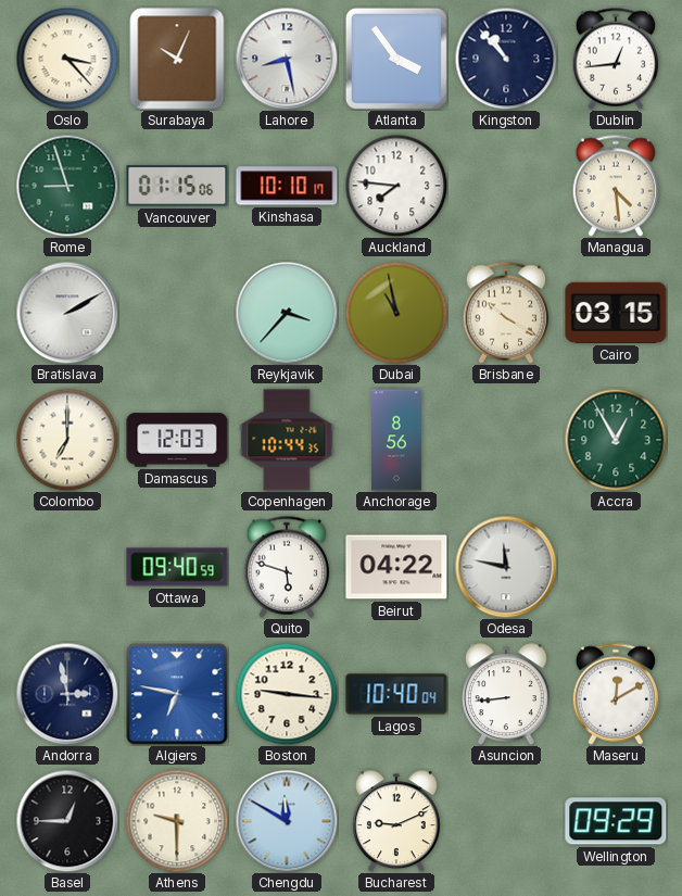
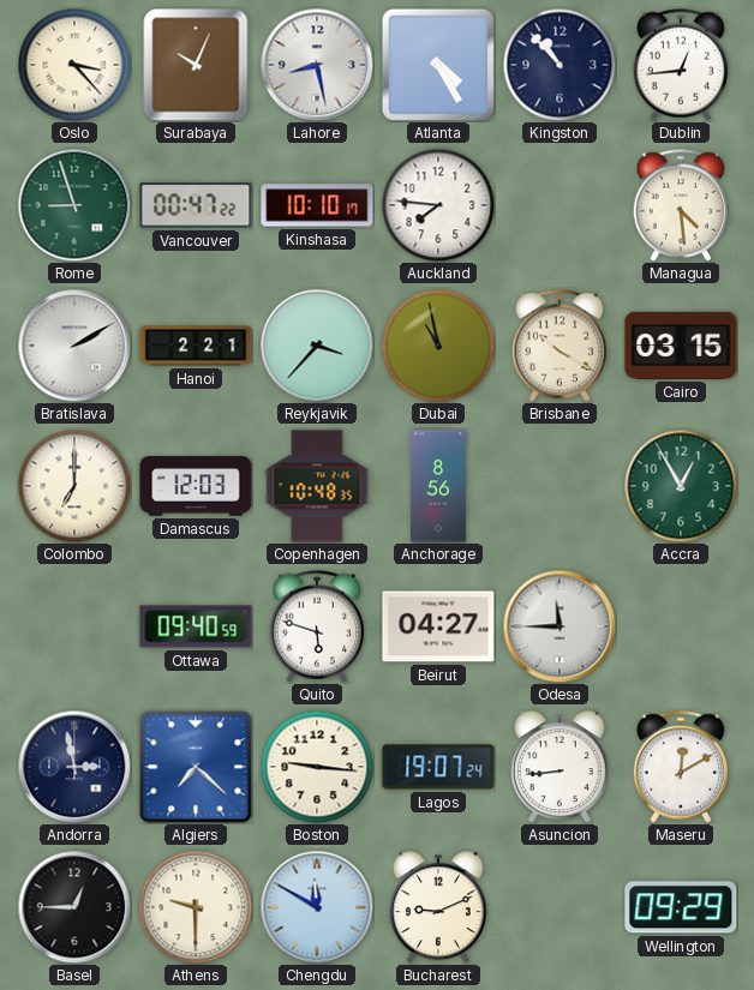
Atlanta: 3:54 -> 4:25 (438, 65)
Vancouver: 01:15 -> 00:47 (196, 205)
Hanoi: none -> 2:21 (196, 346)
Copenhagen: 10:44 -> 10:48 (317, 486)
Beirut: 04:22 -> 04:27 (438, 626)
Odesa: 11:47 -> 11:45 (559, 626)
Algiers: 6:47 -> 7:22 (196, 767)
Lagos: 10:40 -> 19:07 (438, 767)
